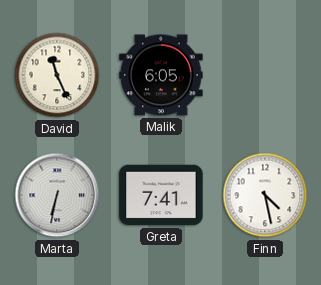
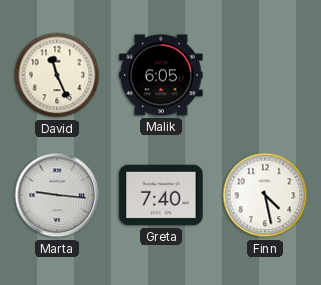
Marta: 6:32 -> 9:16 (57, 195)
Greta: 7:41 -> 7:40 (161, 195)
